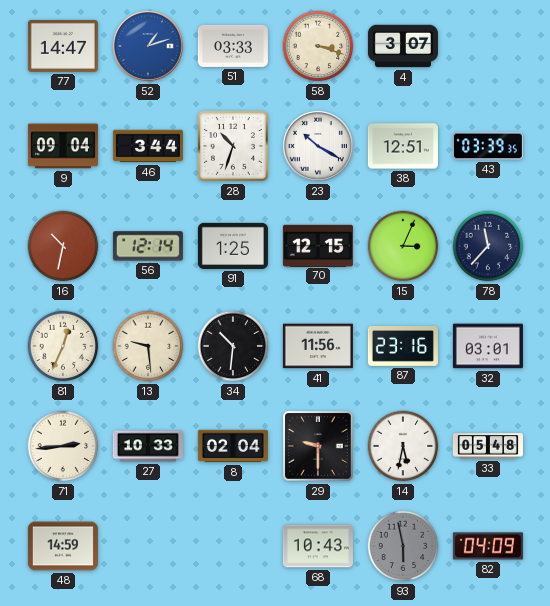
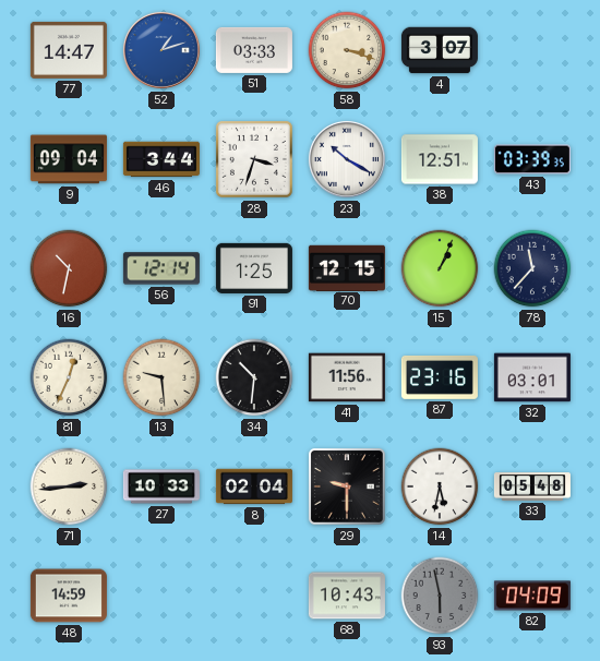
28: 10:33 -> 3:33 (254, 159)
15: 3:04 -> 1:04 (440, 268)
